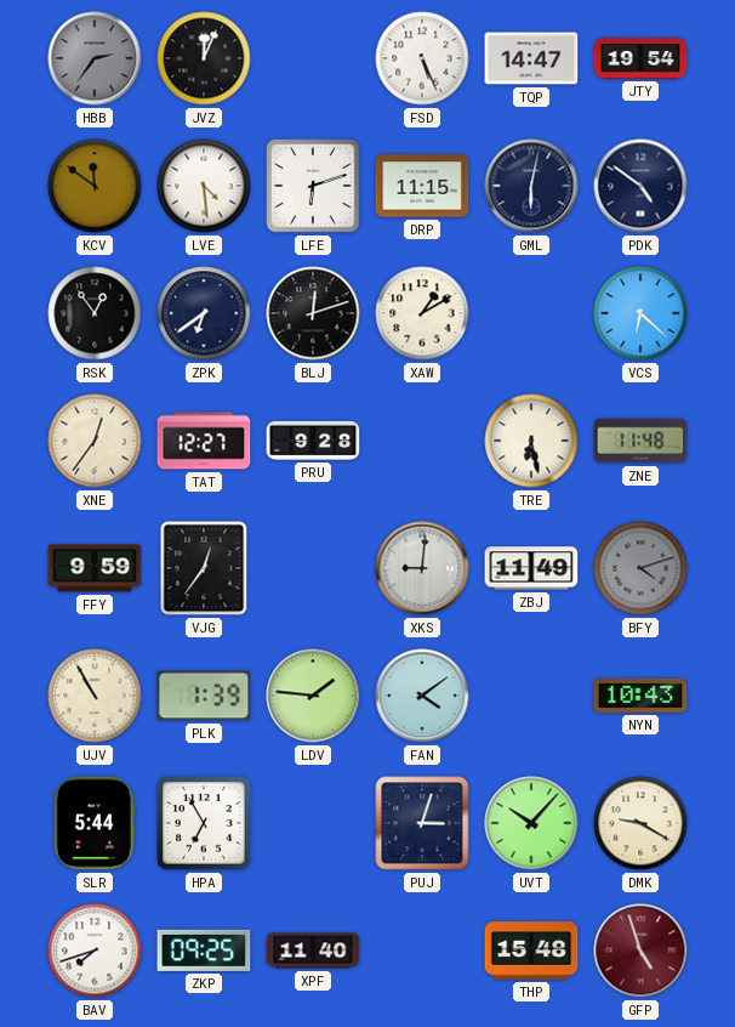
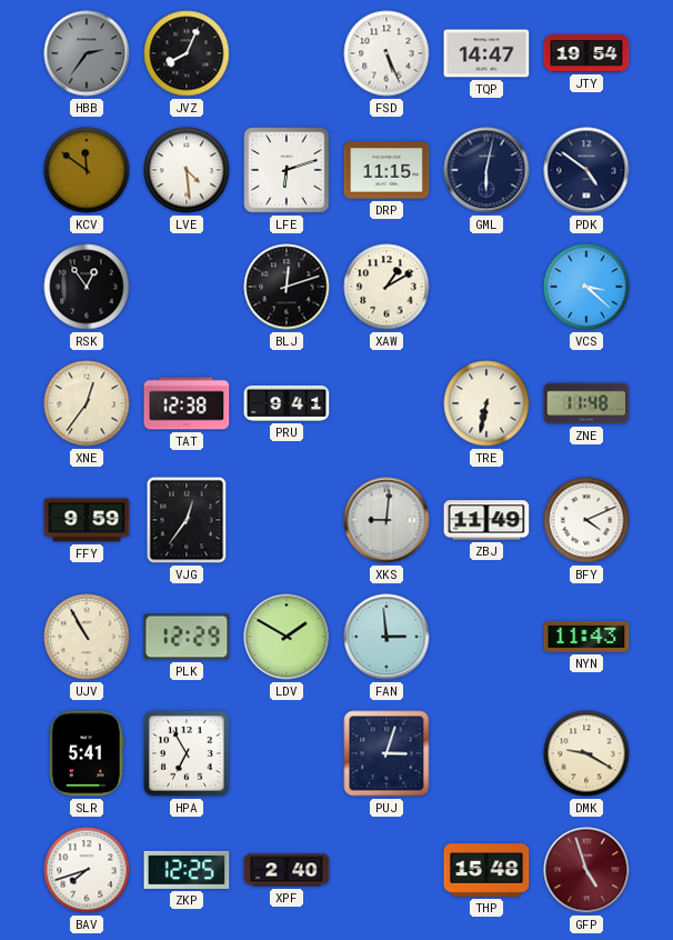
JVZ: 12:04 -> 8:04 (187, 53)
ZPK: 6:39 -> none (204, 313)
VCS: 6:22 -> 3:22 (586, 287)
TAT: 12:27 -> 12:38 (187, 403)
PRU: 9:28 -> 9:41 (287, 403)
TRE: 6:28 -> 6:32 (486, 403)
BFY: 4:12 -> 4:11 (586, 520)
BFY dial: grey -> white (586, 520)
PLK: 1:39 -> 12:29 (187, 637)
LDV: 1:46 -> 1:50 (287, 637)
FAN: 4:09 -> 2:59 (386, 637)
NYN: 10:43 -> 11:43 (586, 637)
SLR: 5:44 -> 5:41 (87, 753)
UVT: 10:07 -> none (531, 823)
ZKP: 09:25 -> 12:25 (187, 870)
XPF: 11:40 -> 2:40 (287, 870)
